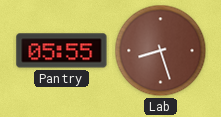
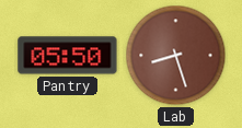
Pantry: 05:55 -> 05:50 (68, 56)
